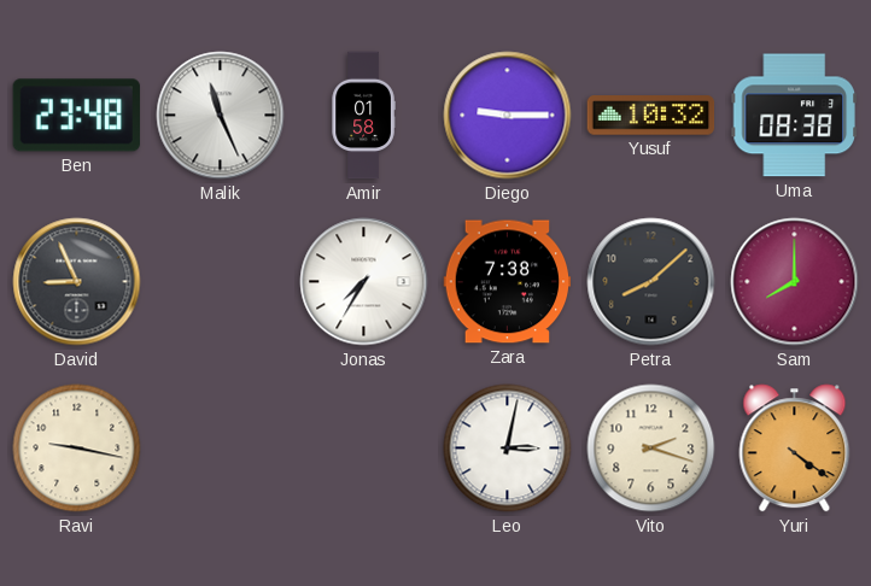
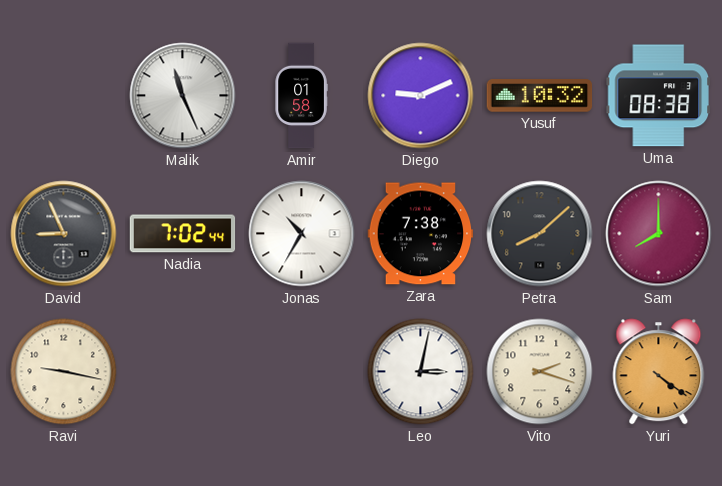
Ben: 23:48 -> none (76, 116)
Diego: 9:15 -> 9:11 (421, 96)
Nadia: none -> 7:02 (183, 234)
Jonas: 7:35 -> 10:35 (302, 234)
